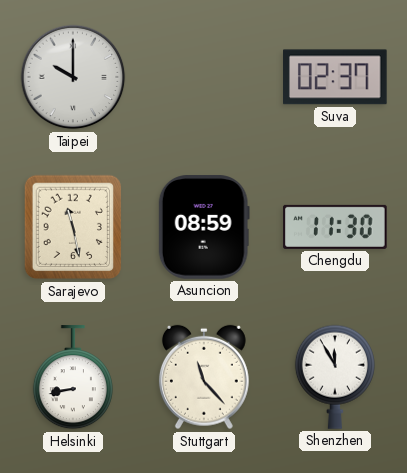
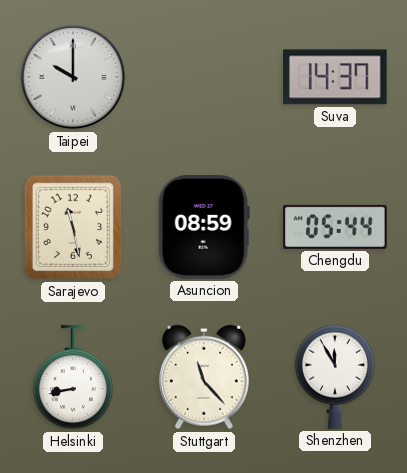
Suva: 02:37 -> 14:37 (336, 77)
Chengdu: 11:30 -> 05:44 (335, 227)
